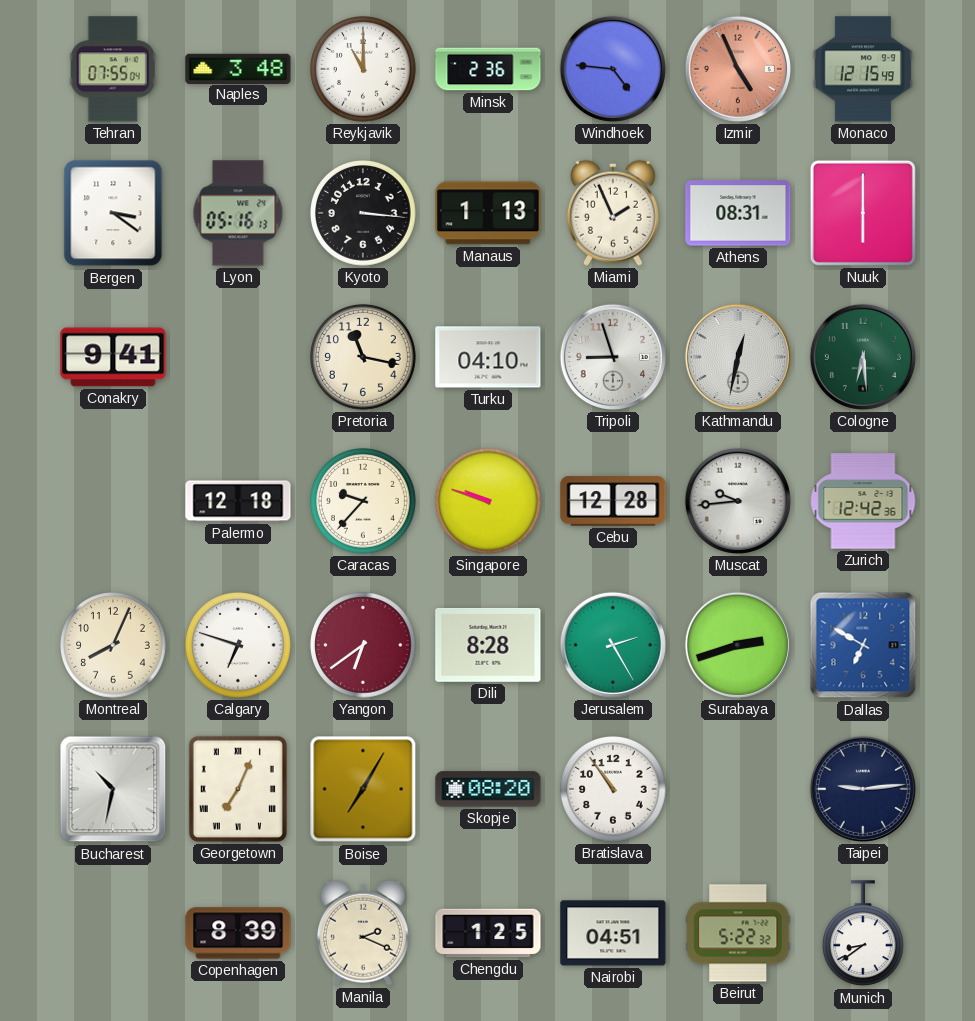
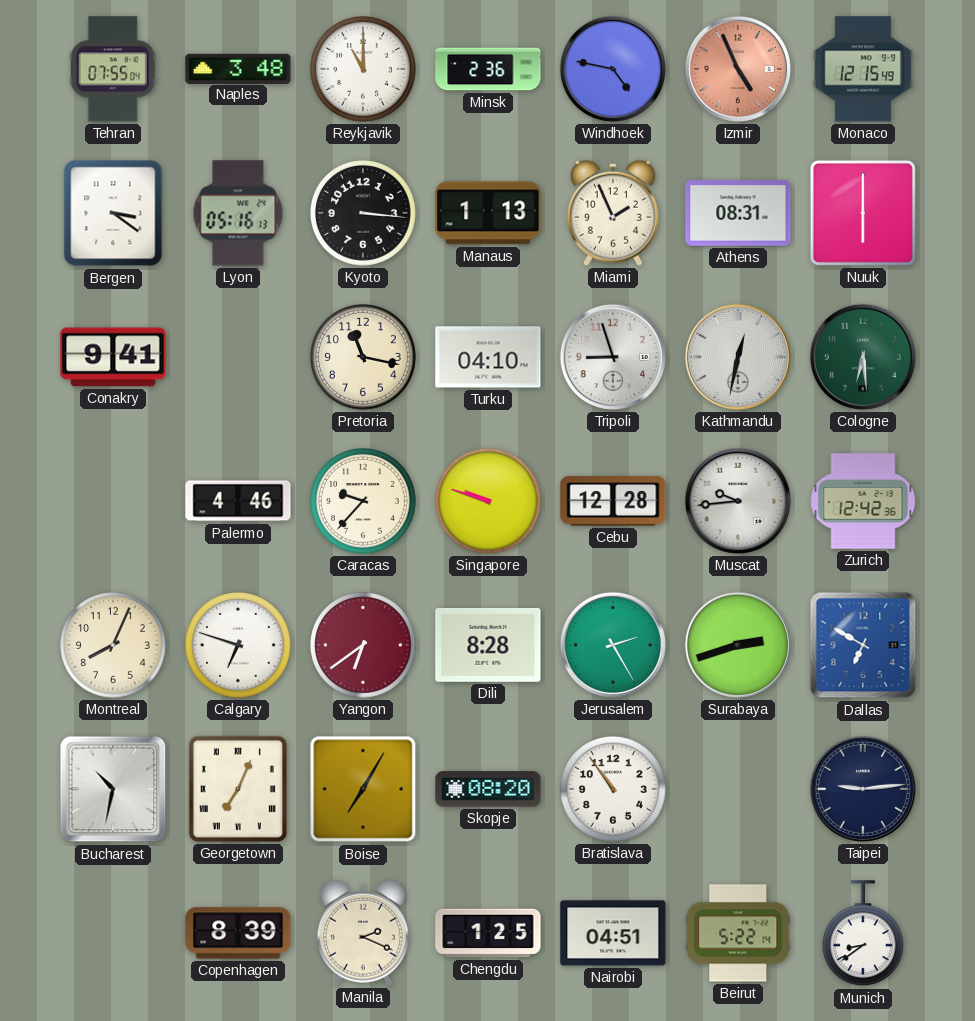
Windhoek: 4:46 -> 4:47 (613, 69)
Palermo: 12:18 -> 4:46 (238, 501)
Beirut: 5:22:32 -> 5:22:14 (738, 933)
